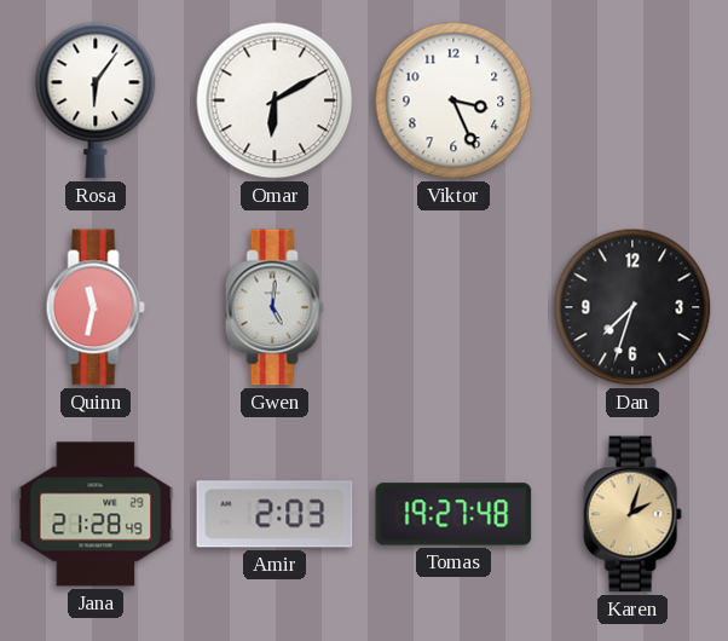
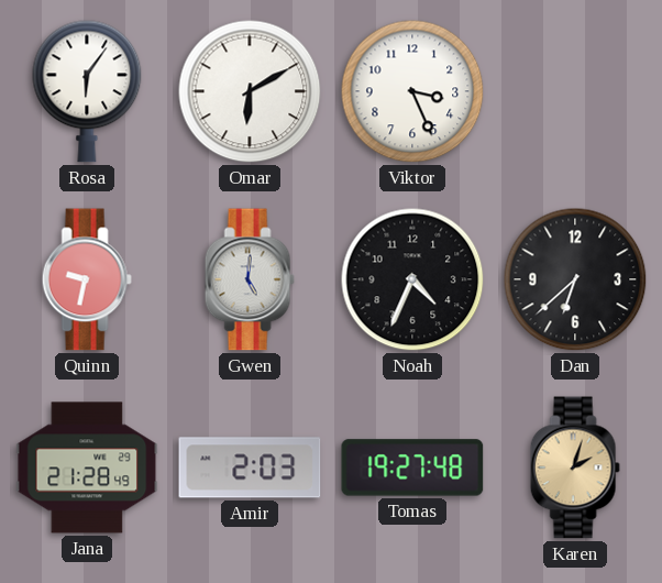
Quinn: 11:32 -> 9:32 (87, 279)
Noah: none -> 4:34 (412, 279)
Dan: 7:33 -> 6:38 (575, 279)
